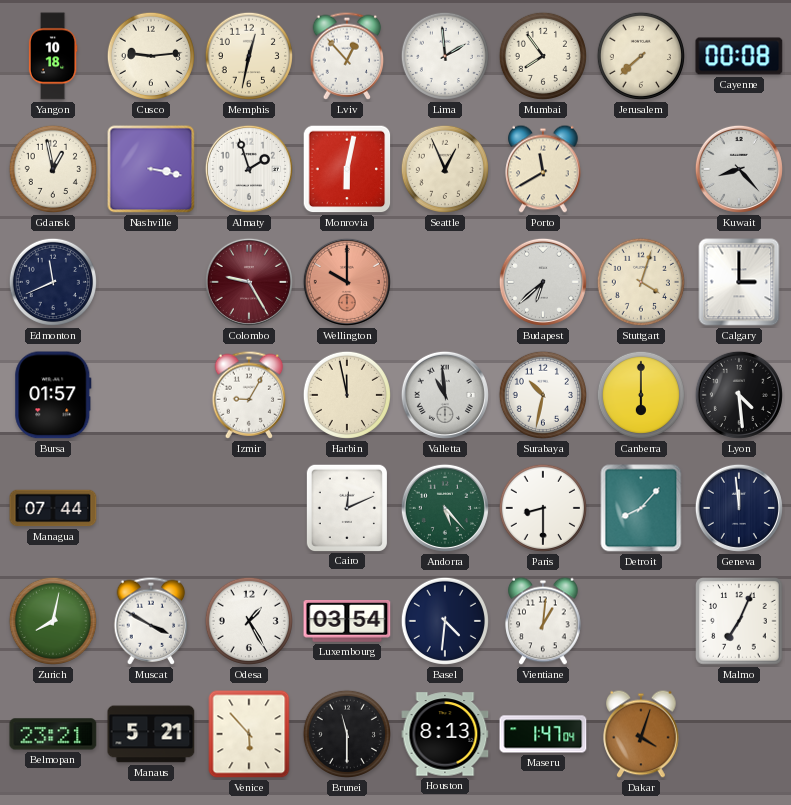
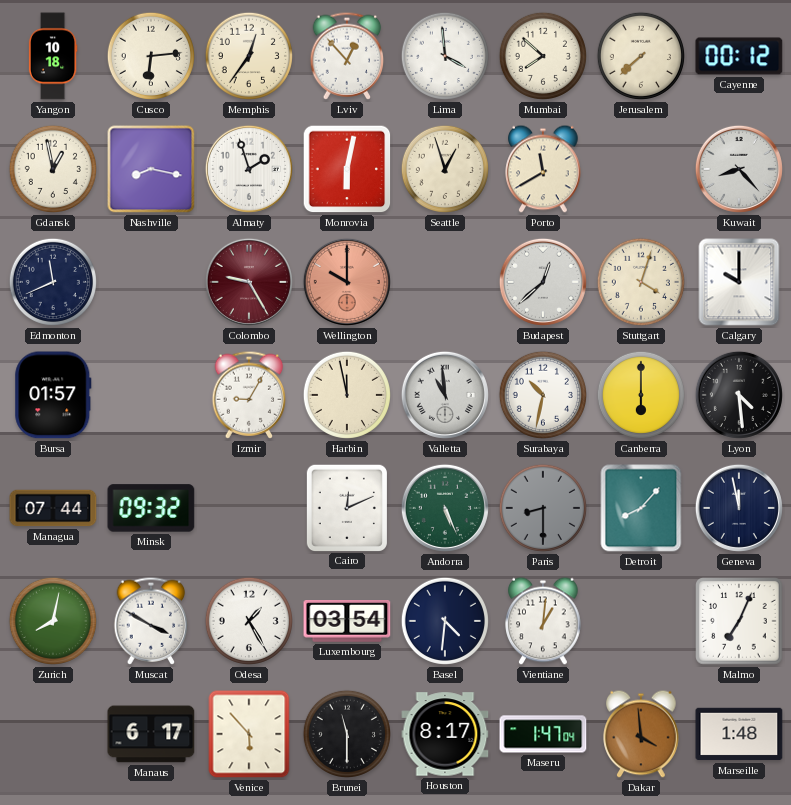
Cusco: 9:14 -> 6:14 (151, 56)
Memphis: 12:32 -> 12:36 (249, 56)
Lima: 1:59 -> 3:59 (445, 56)
Mumbai: 7:54 -> 7:52 (543, 56)
Cayenne: 00:08 -> 00:12 (739, 56)
Nashville: 3:17 -> 8:17 (151, 169)
Seattle: 12:56 -> 12:57 (445, 169)
Budapest: 6:38 -> 12:38 (543, 282)
Calgary: 3:00 -> 10:00 (739, 282)
Minsk: none -> 09:32 (151, 508)
Andorra: 5:23 -> 5:26 (445, 508)
Paris dial: white -> grey (543, 508)
Geneva: 11:59 -> 11:58 (739, 508)
Belmopan: 23:21 -> none (53, 734)
Manaus: 5:21 -> 6:17 (151, 734)
Houston: 8:13 -> 8:17 (445, 734)
Dakar: 4:03 -> 3:59 (641, 734)
Marseille: none -> 1:48 (739, 734)
